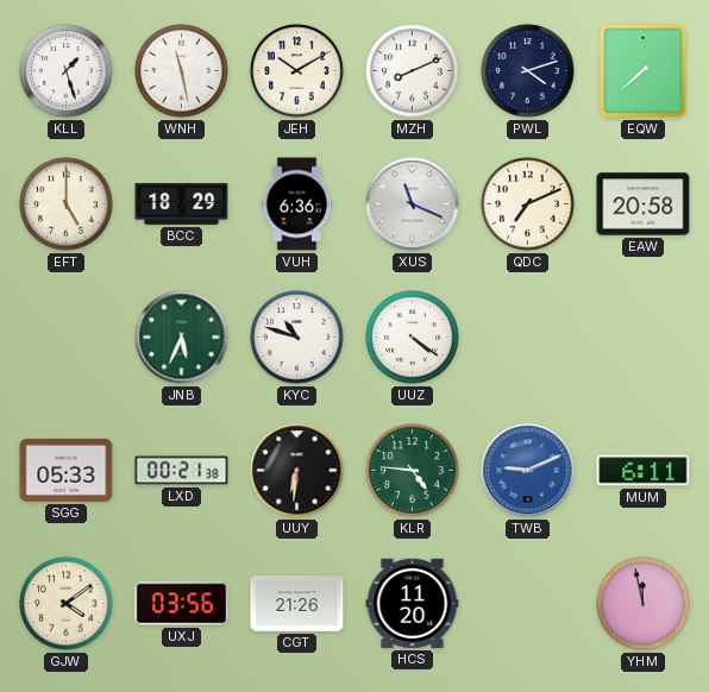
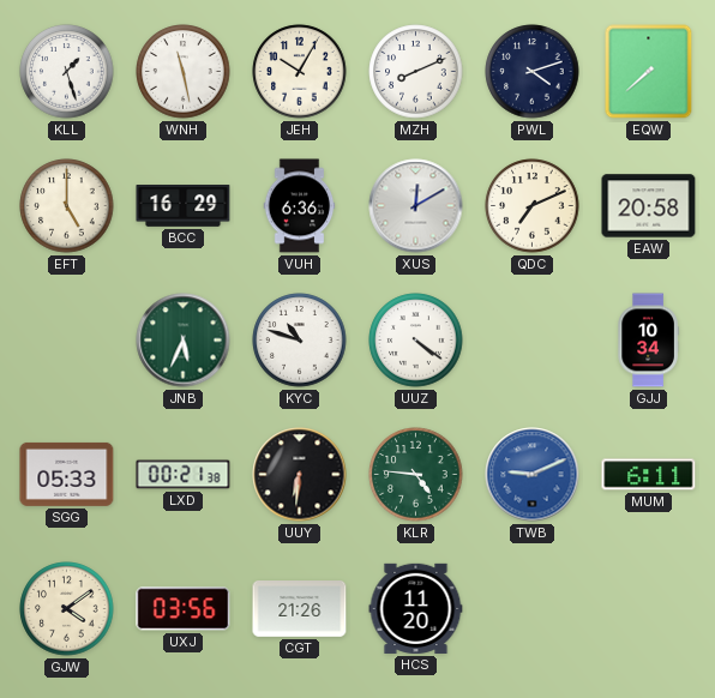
JEH: 10:10 -> 10:05 (300, 72)
BCC: 18:29 -> 16:29 (184, 206)
XUS: 11:19 -> 12:10 (416, 206)
GJJ: none -> 10:34 (648, 341)
YHM: 11:58 -> none (644, 604)
